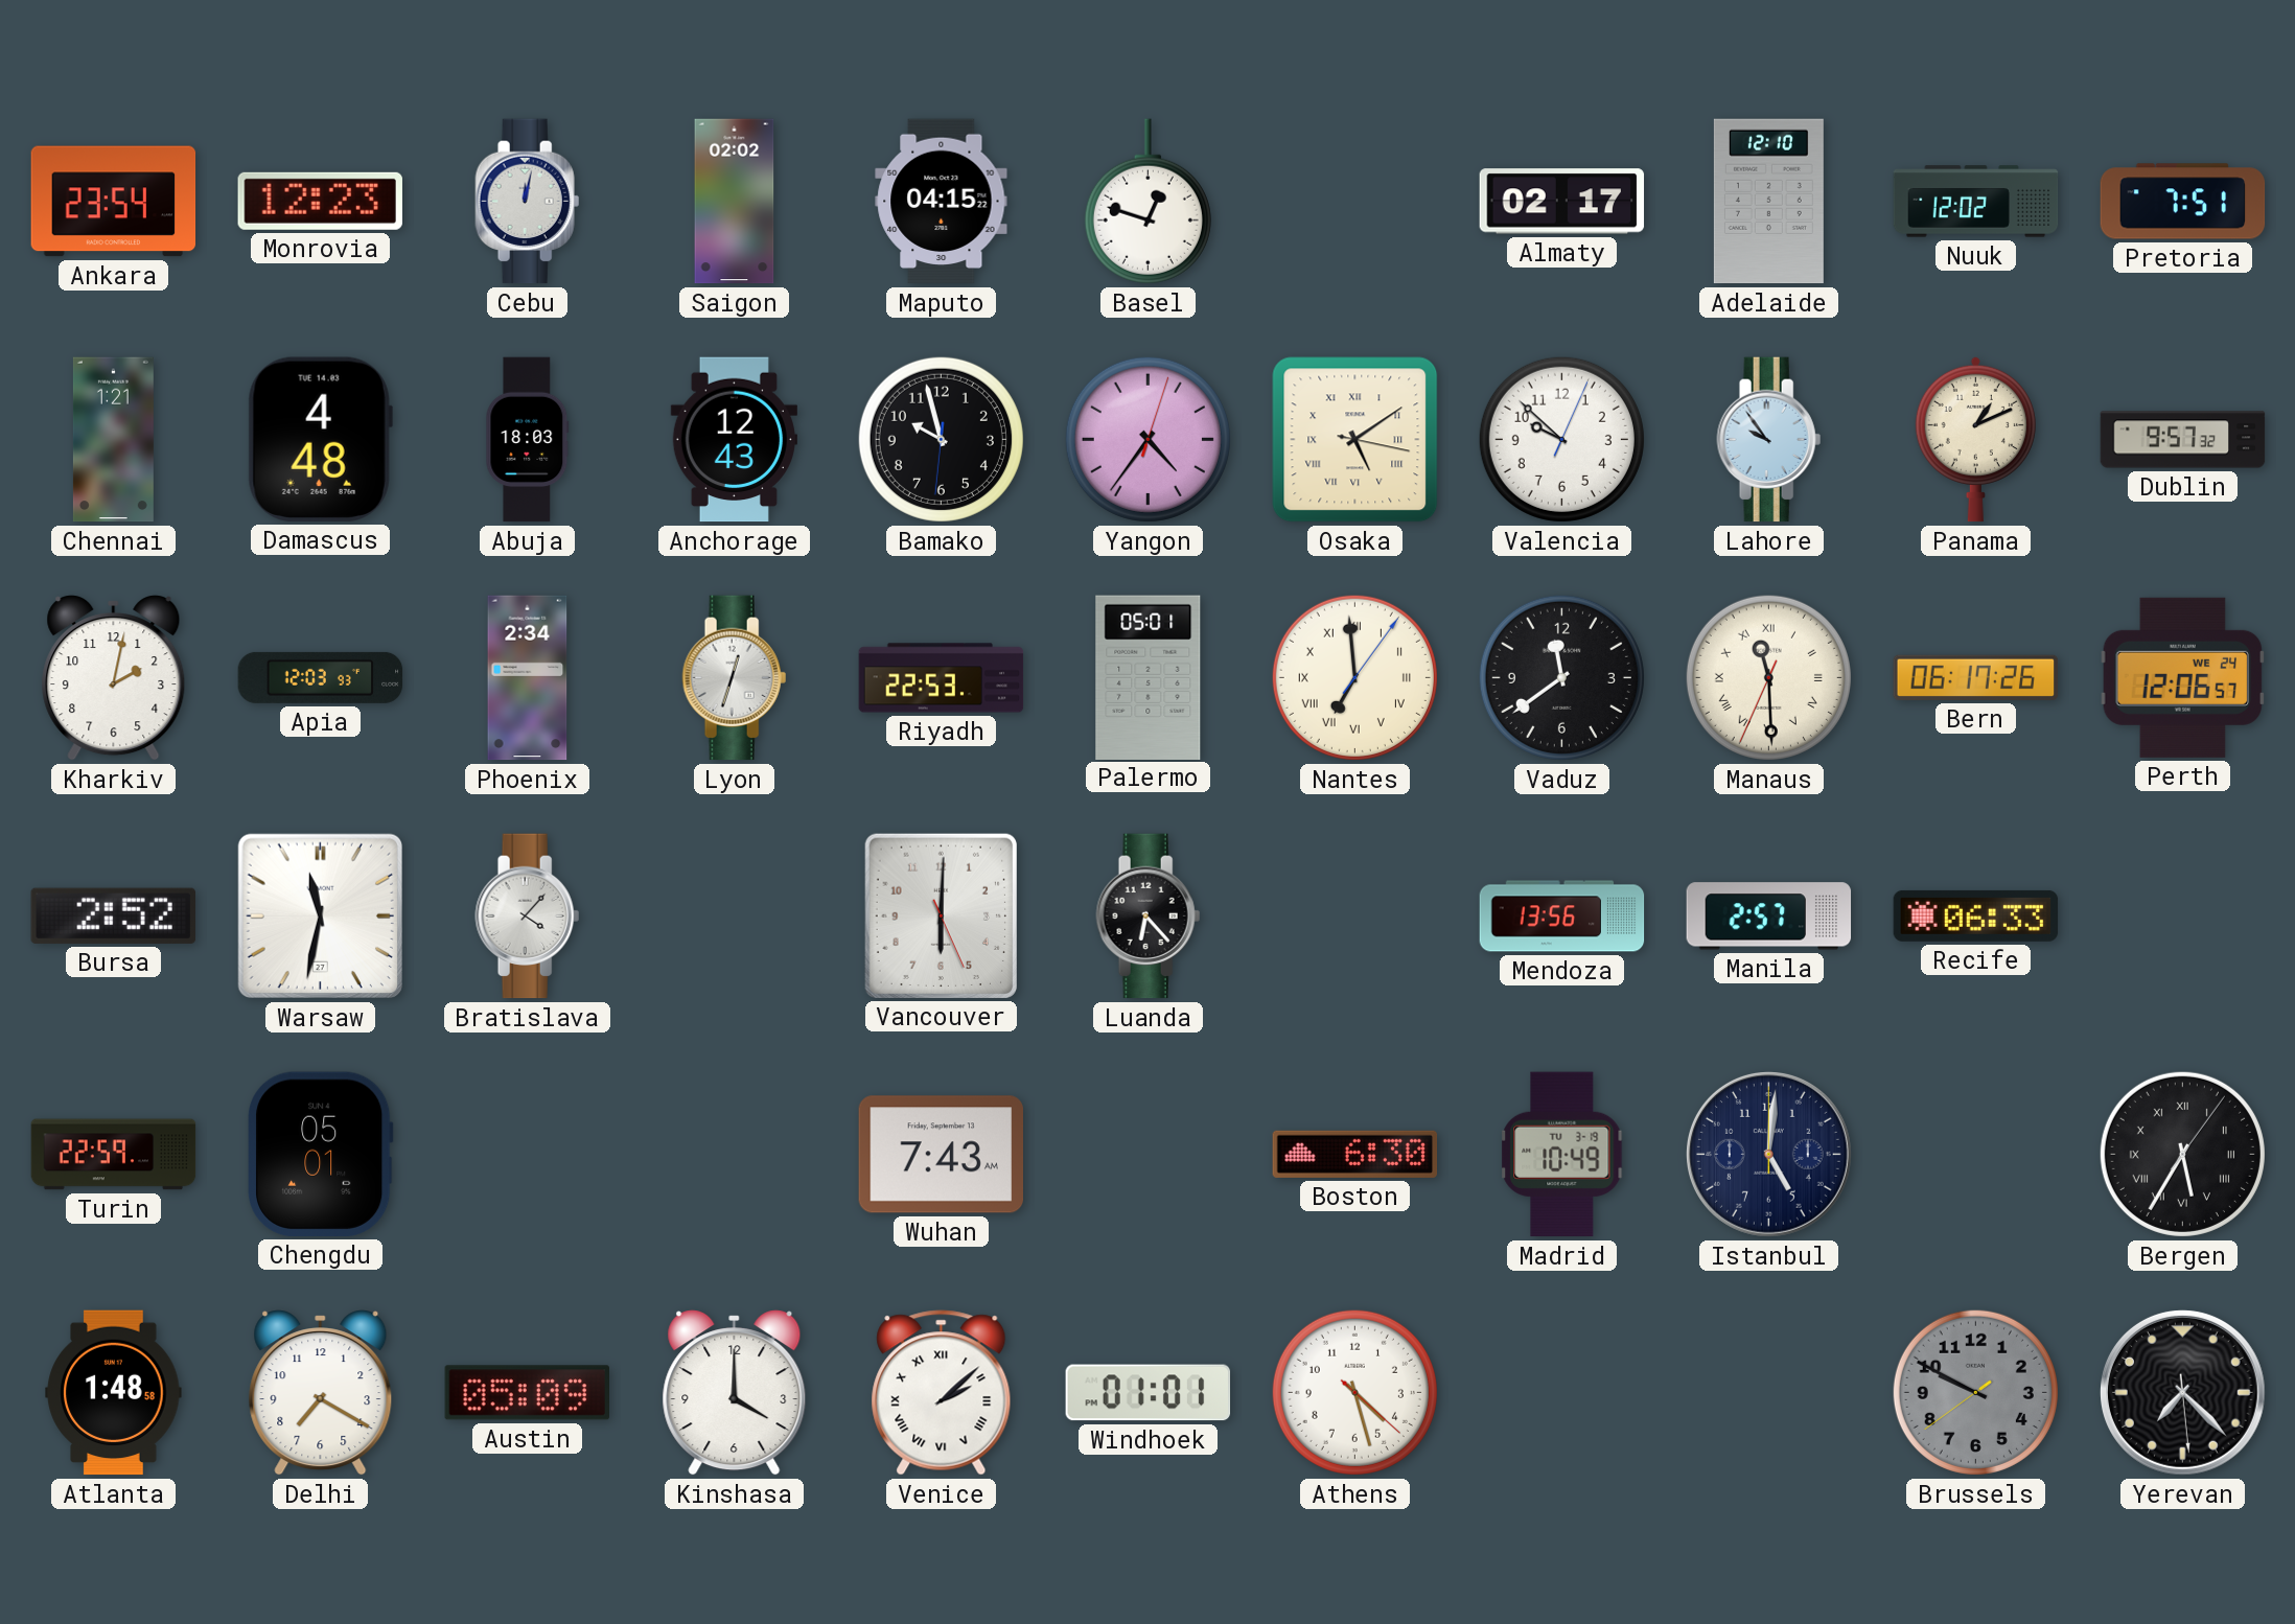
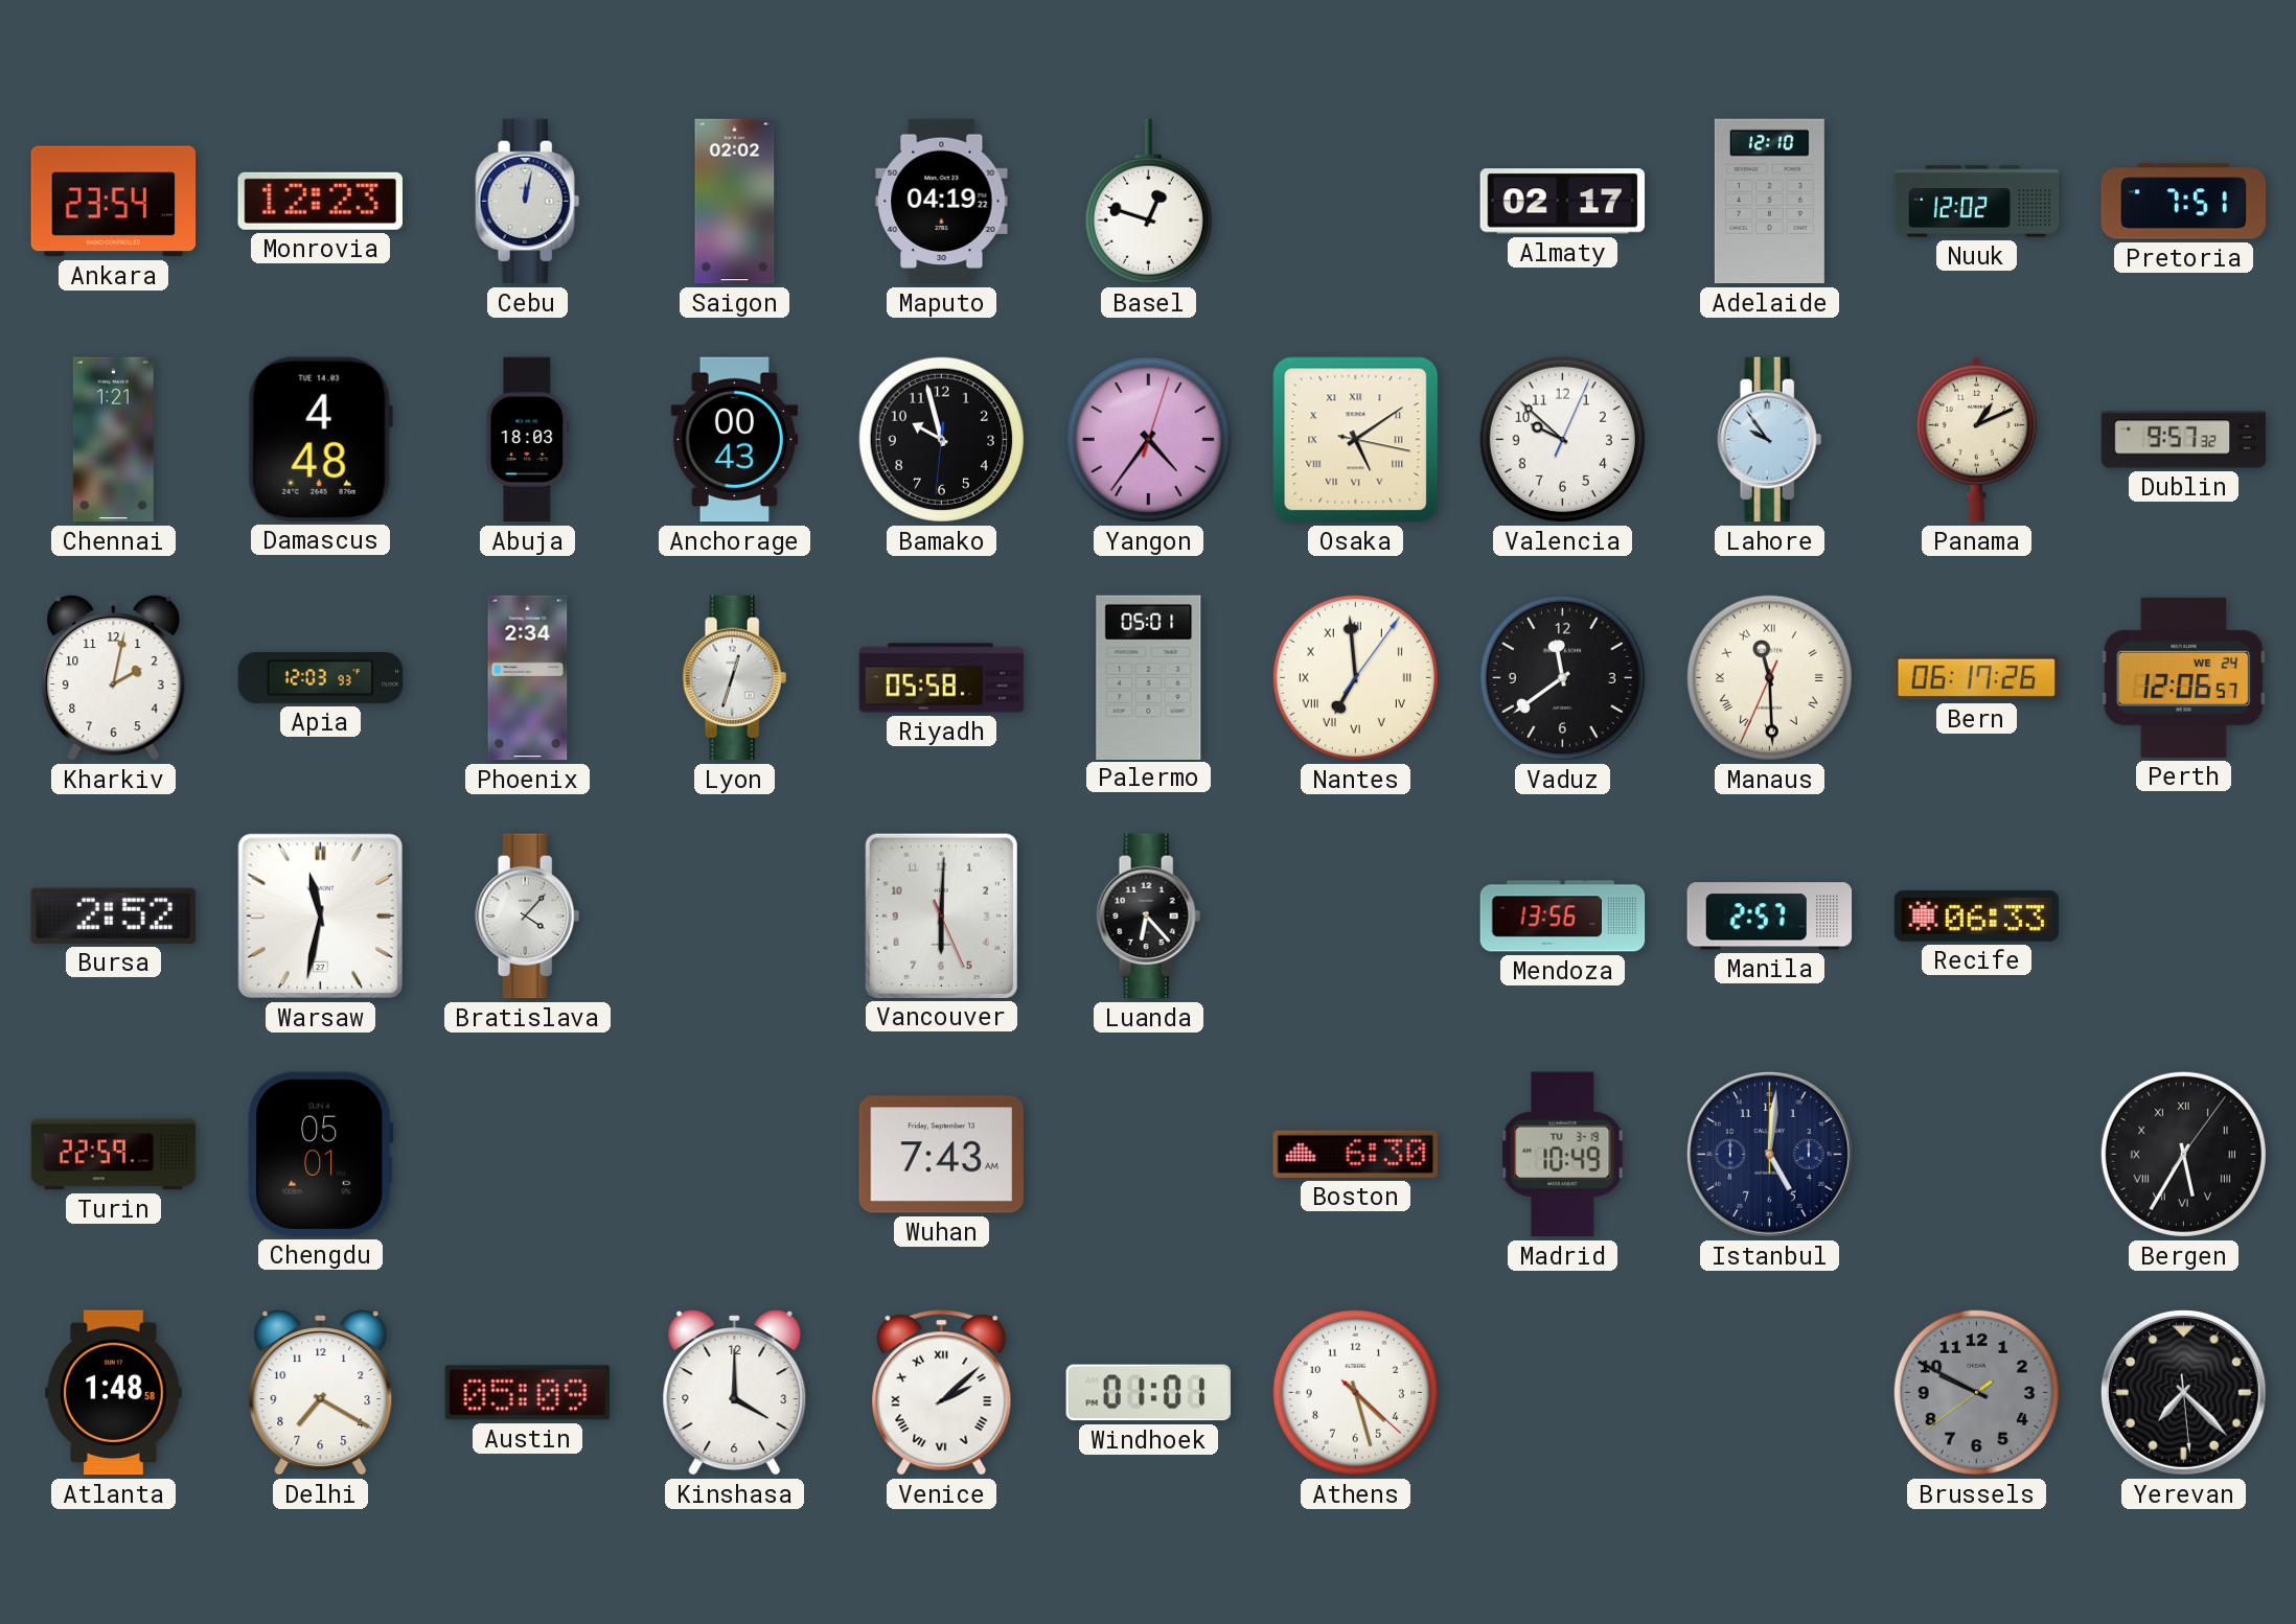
Maputo: 04:15 -> 04:19 (942, 202)
Anchorage: 12:43 -> 00:43 (734, 440)
Riyadh: 22:53 -> 05:58 (942, 678)
